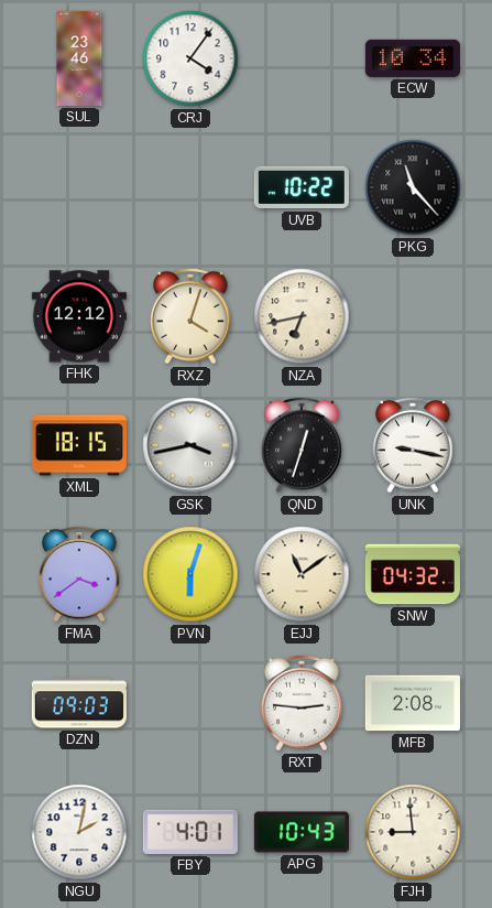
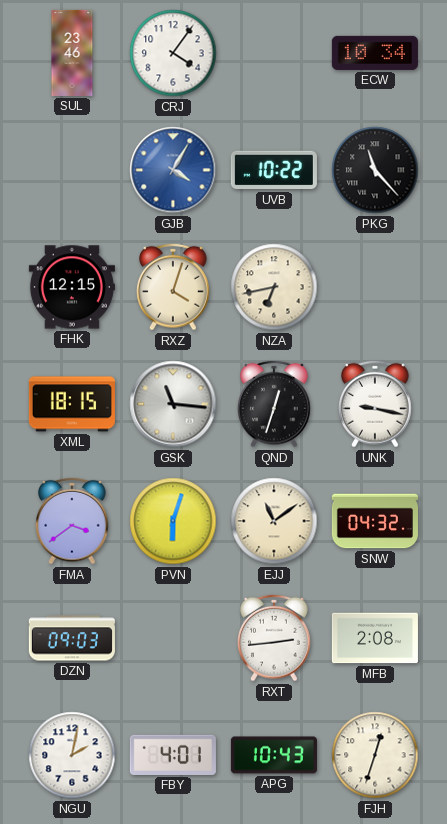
GJB: none -> 4:05 (173, 170)
FHK: 12:12 -> 12:15 (72, 287)
GSK: 3:43 -> 11:16 (173, 404)
RXT: 2:46 -> 2:44 (274, 638)
FJH: 8:59 -> 12:33 (375, 755)
